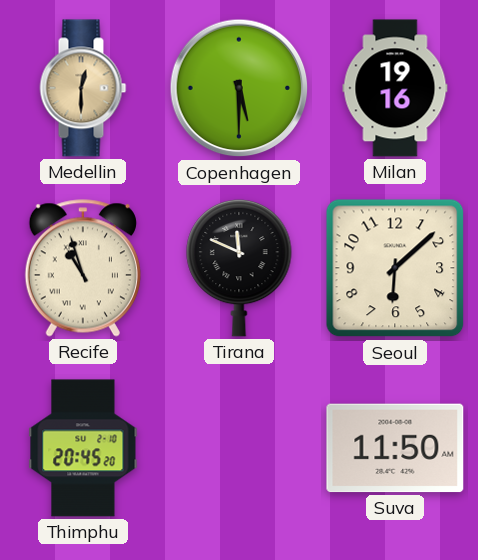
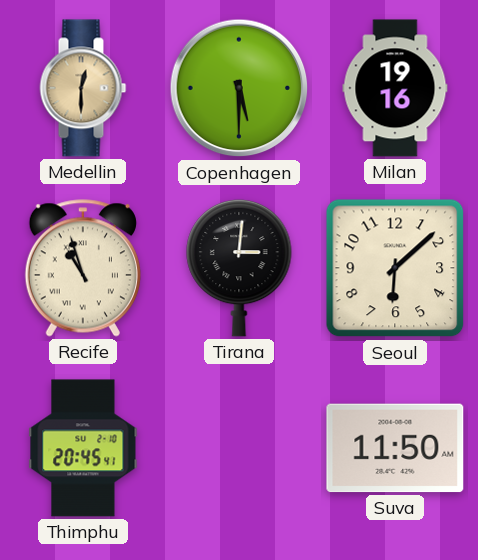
Tirana: 11:49 -> 3:01 (239, 268)
Thimphu: 20:45:20 -> 20:45:41 (83, 448)
